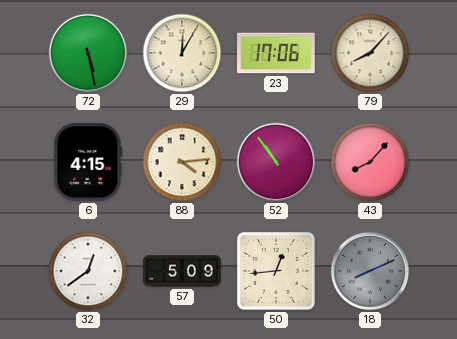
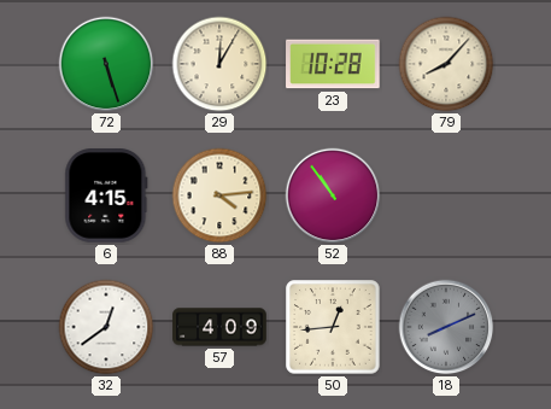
72: 5:28 -> 5:27 (106, 64)
23: 17:06 -> 10:28 (333, 64)
43: 8:07 -> none (370, 162)
57: 5:09 -> 4:09 (219, 327)
